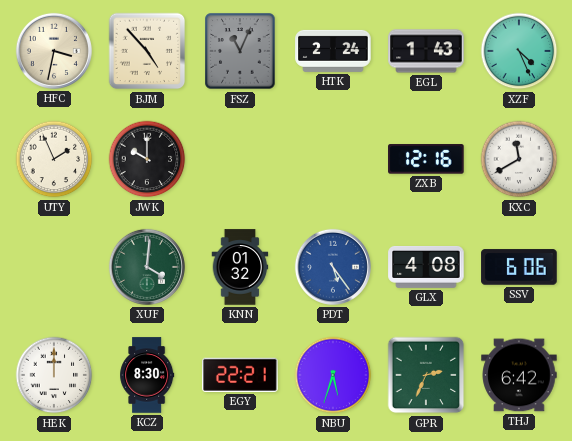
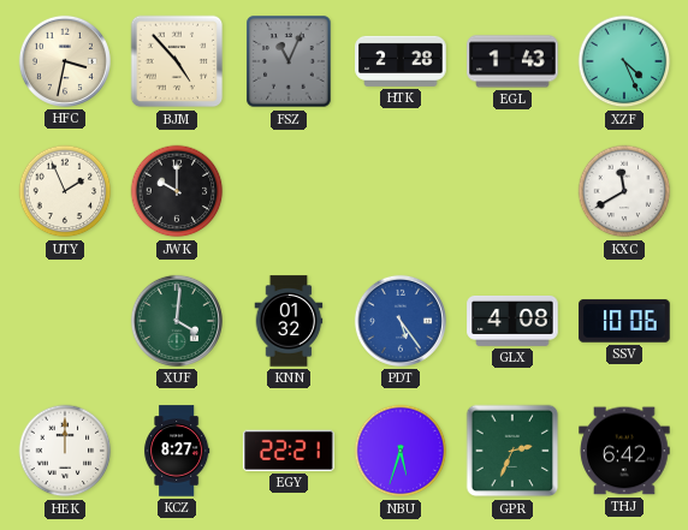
HTK: 2:24 -> 2:28 (401, 61)
ZXB: 12:16 -> none (426, 159)
SSV: 6:06 -> 10:06 (624, 321)
KCZ: 8:30 -> 8:27 (177, 451)
